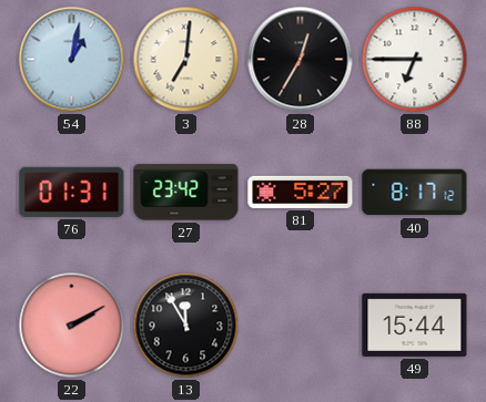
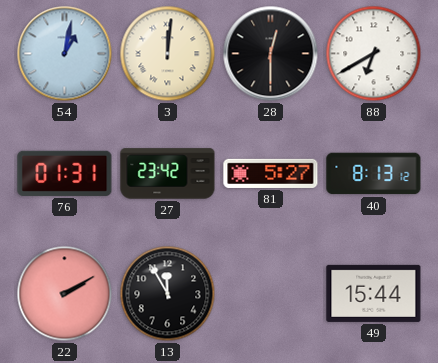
3: 7:01 -> 12:01 (168, 54)
28: 12:35 -> 12:30 (271, 54)
88: 6:45 -> 6:40 (374, 54)
40: 8:17 -> 8:13 (374, 174)
